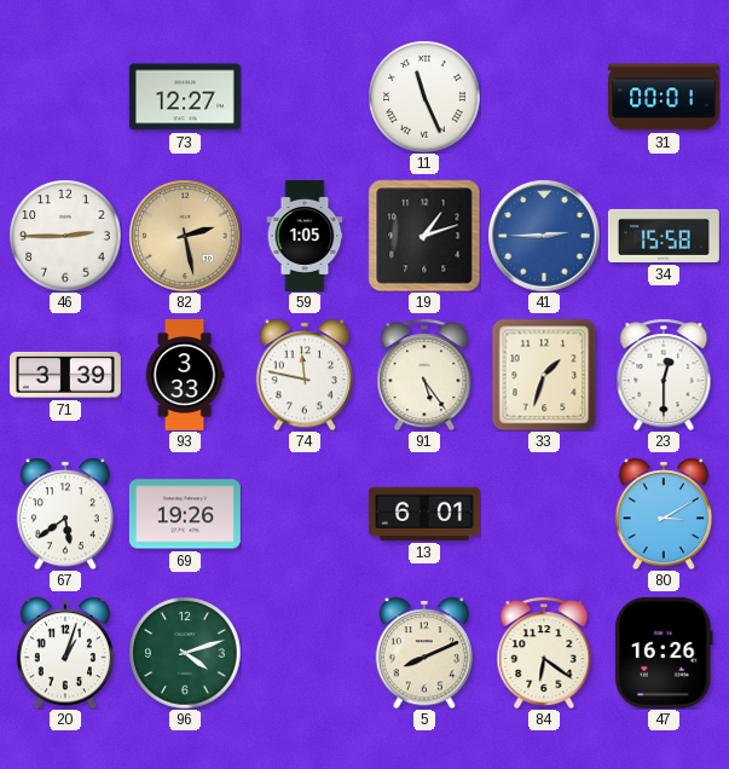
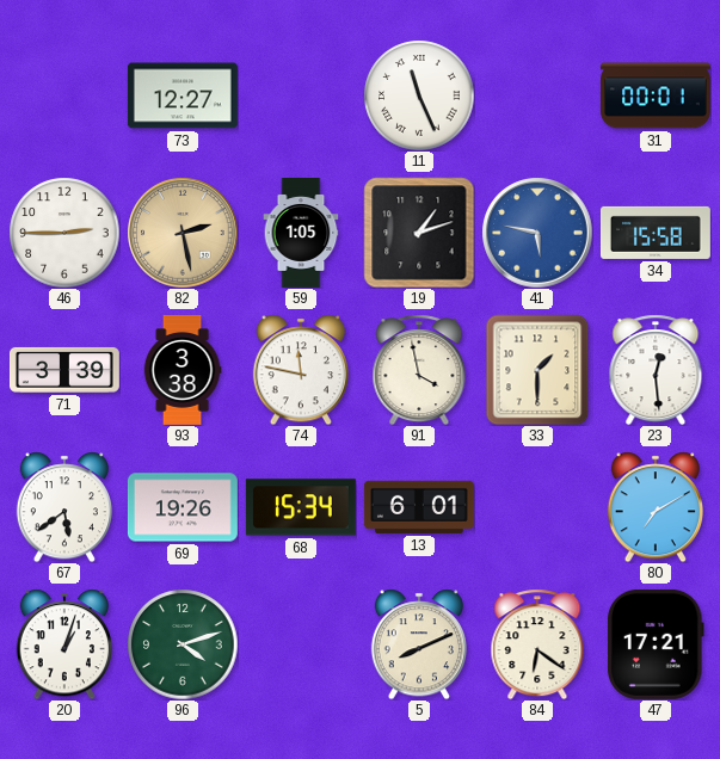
41: 2:45 -> 5:47 (537, 233)
93: 3:33 -> 3:38 (183, 370)
91: 5:24 -> 3:58 (419, 370)
33: 1:33 -> 1:30 (537, 370)
23: 12:30 -> 12:29 (656, 370)
68: none -> 15:34 (301, 507)
80: 3:10 -> 7:10 (654, 507)
47: 16:26 -> 17:21 (656, 644)
